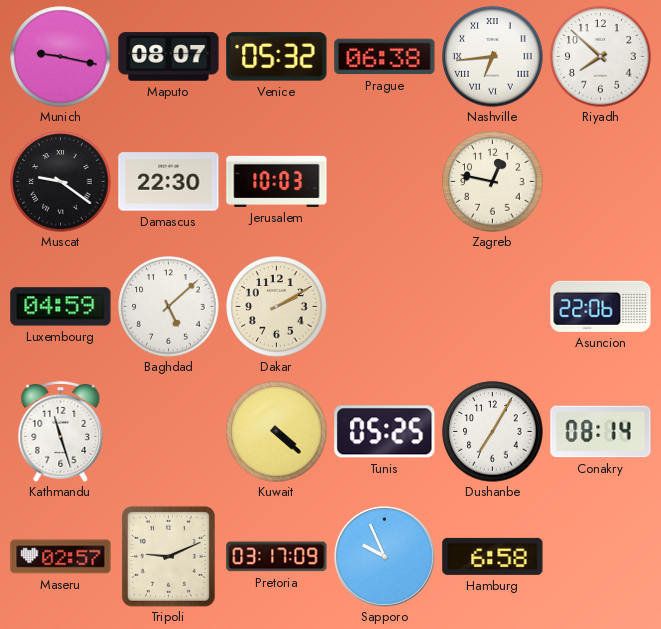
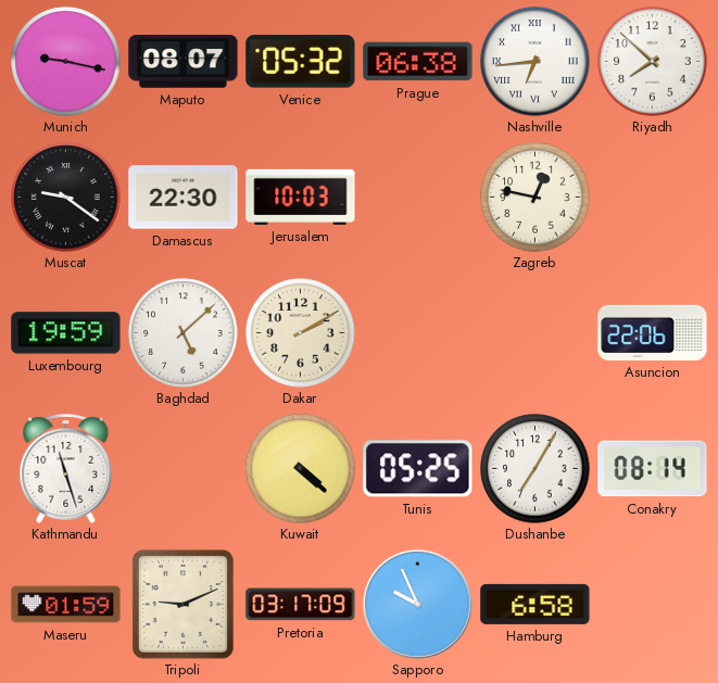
Luxembourg: 04:59 -> 19:59 (66, 333)
Maseru: 02:57 -> 01:59 (66, 605)
